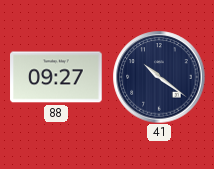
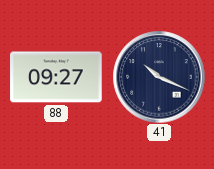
41: 10:21 -> 10:19 (159, 77)
